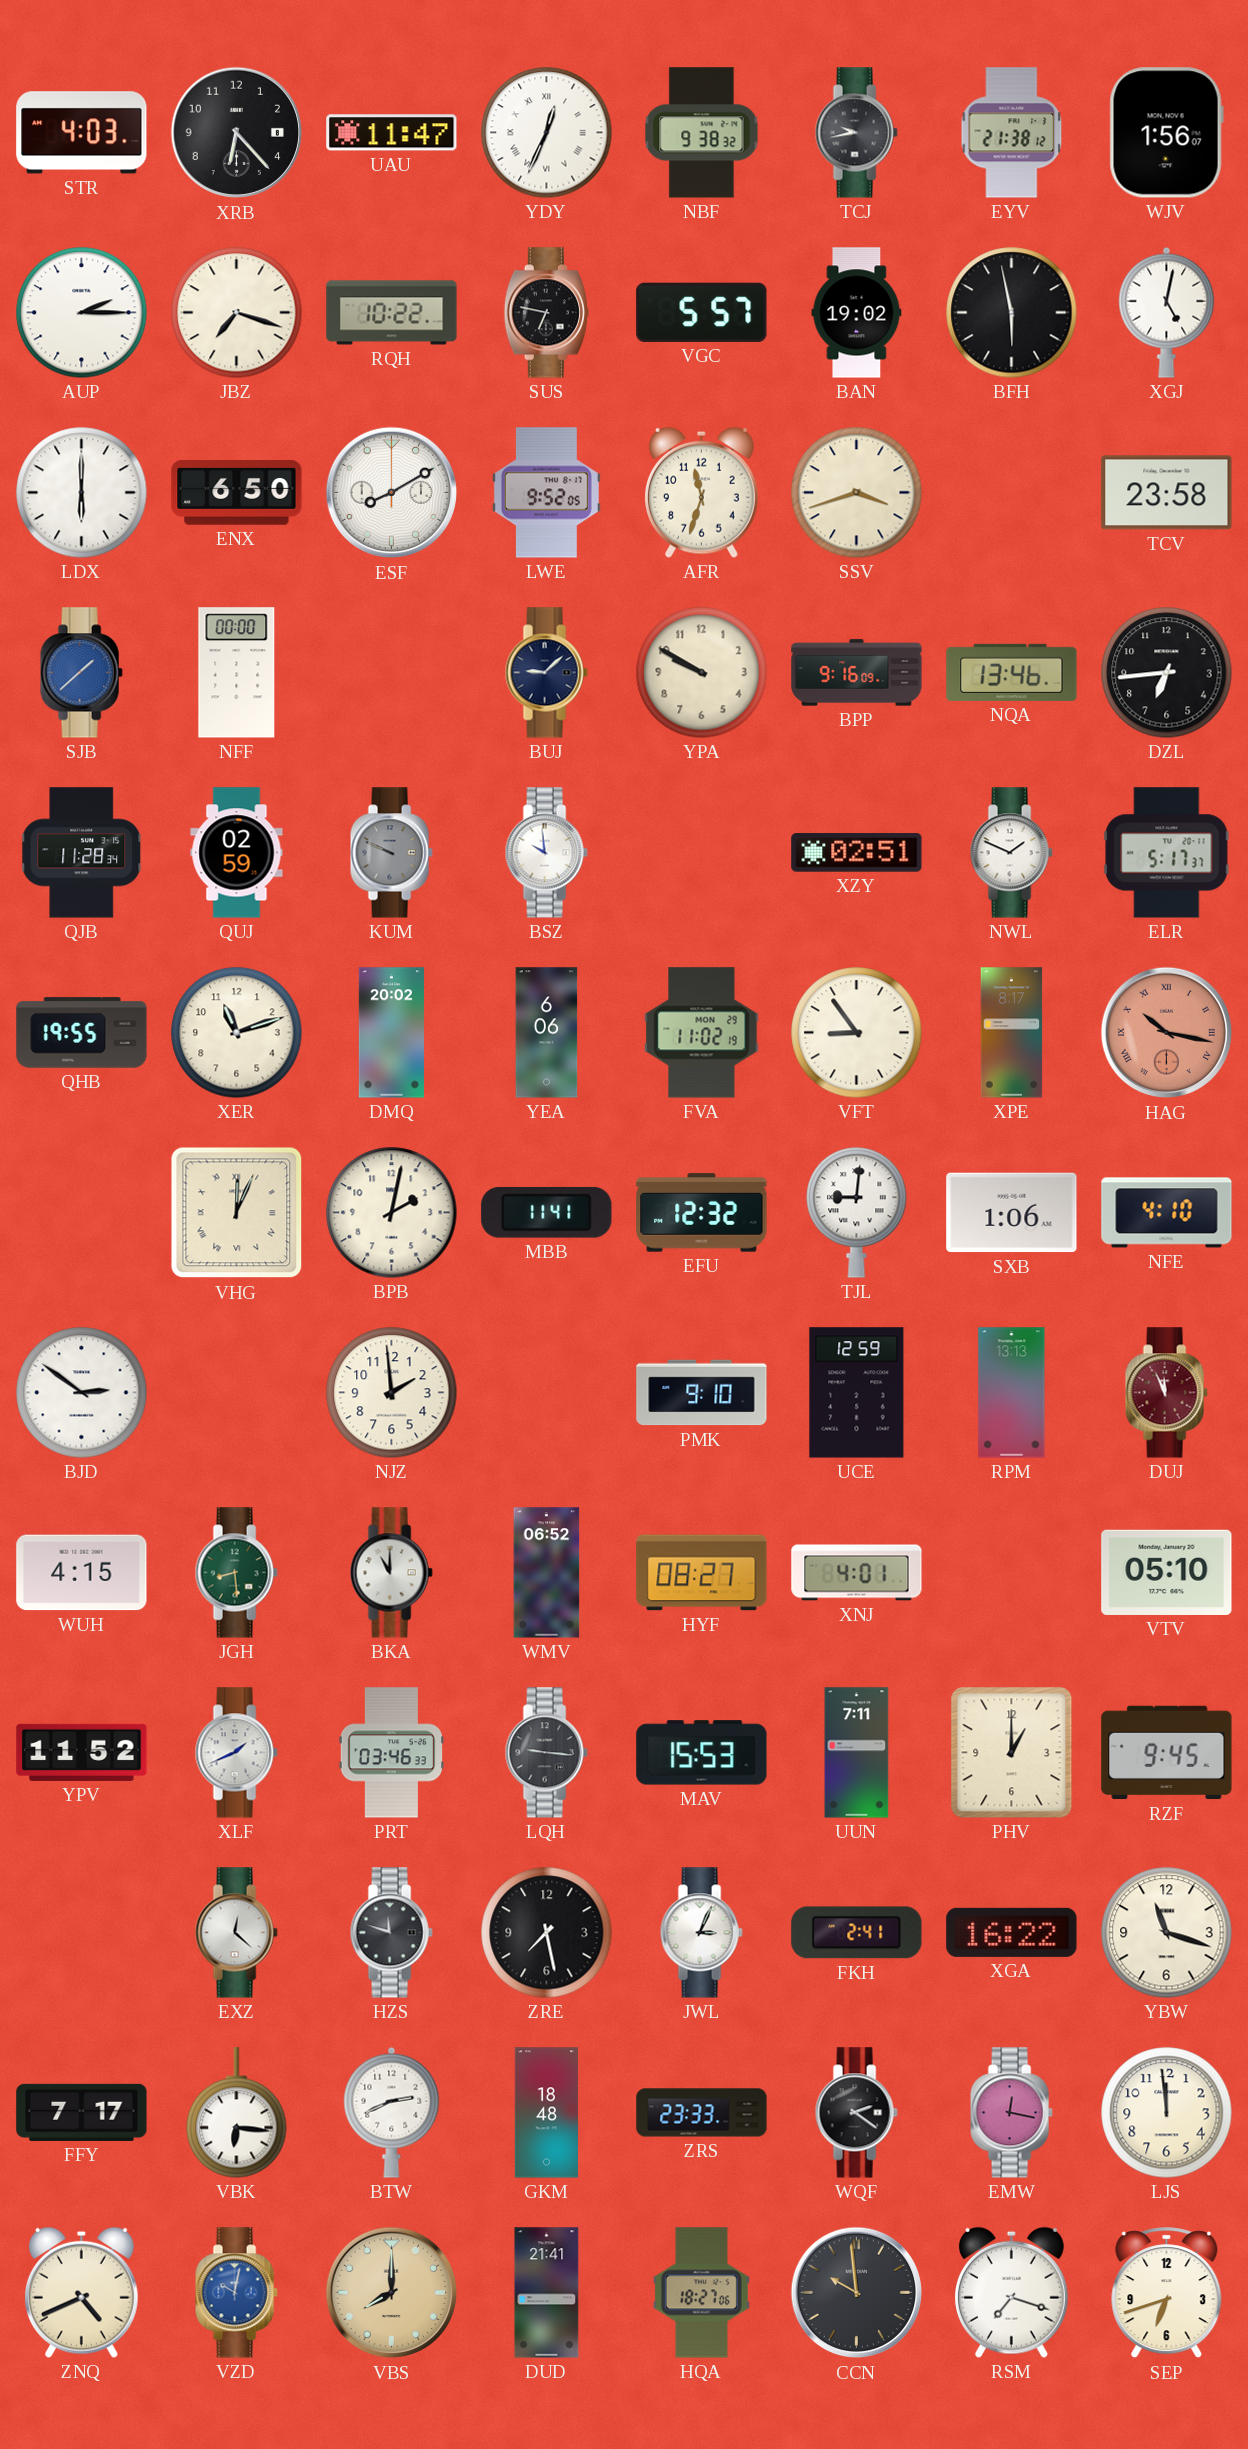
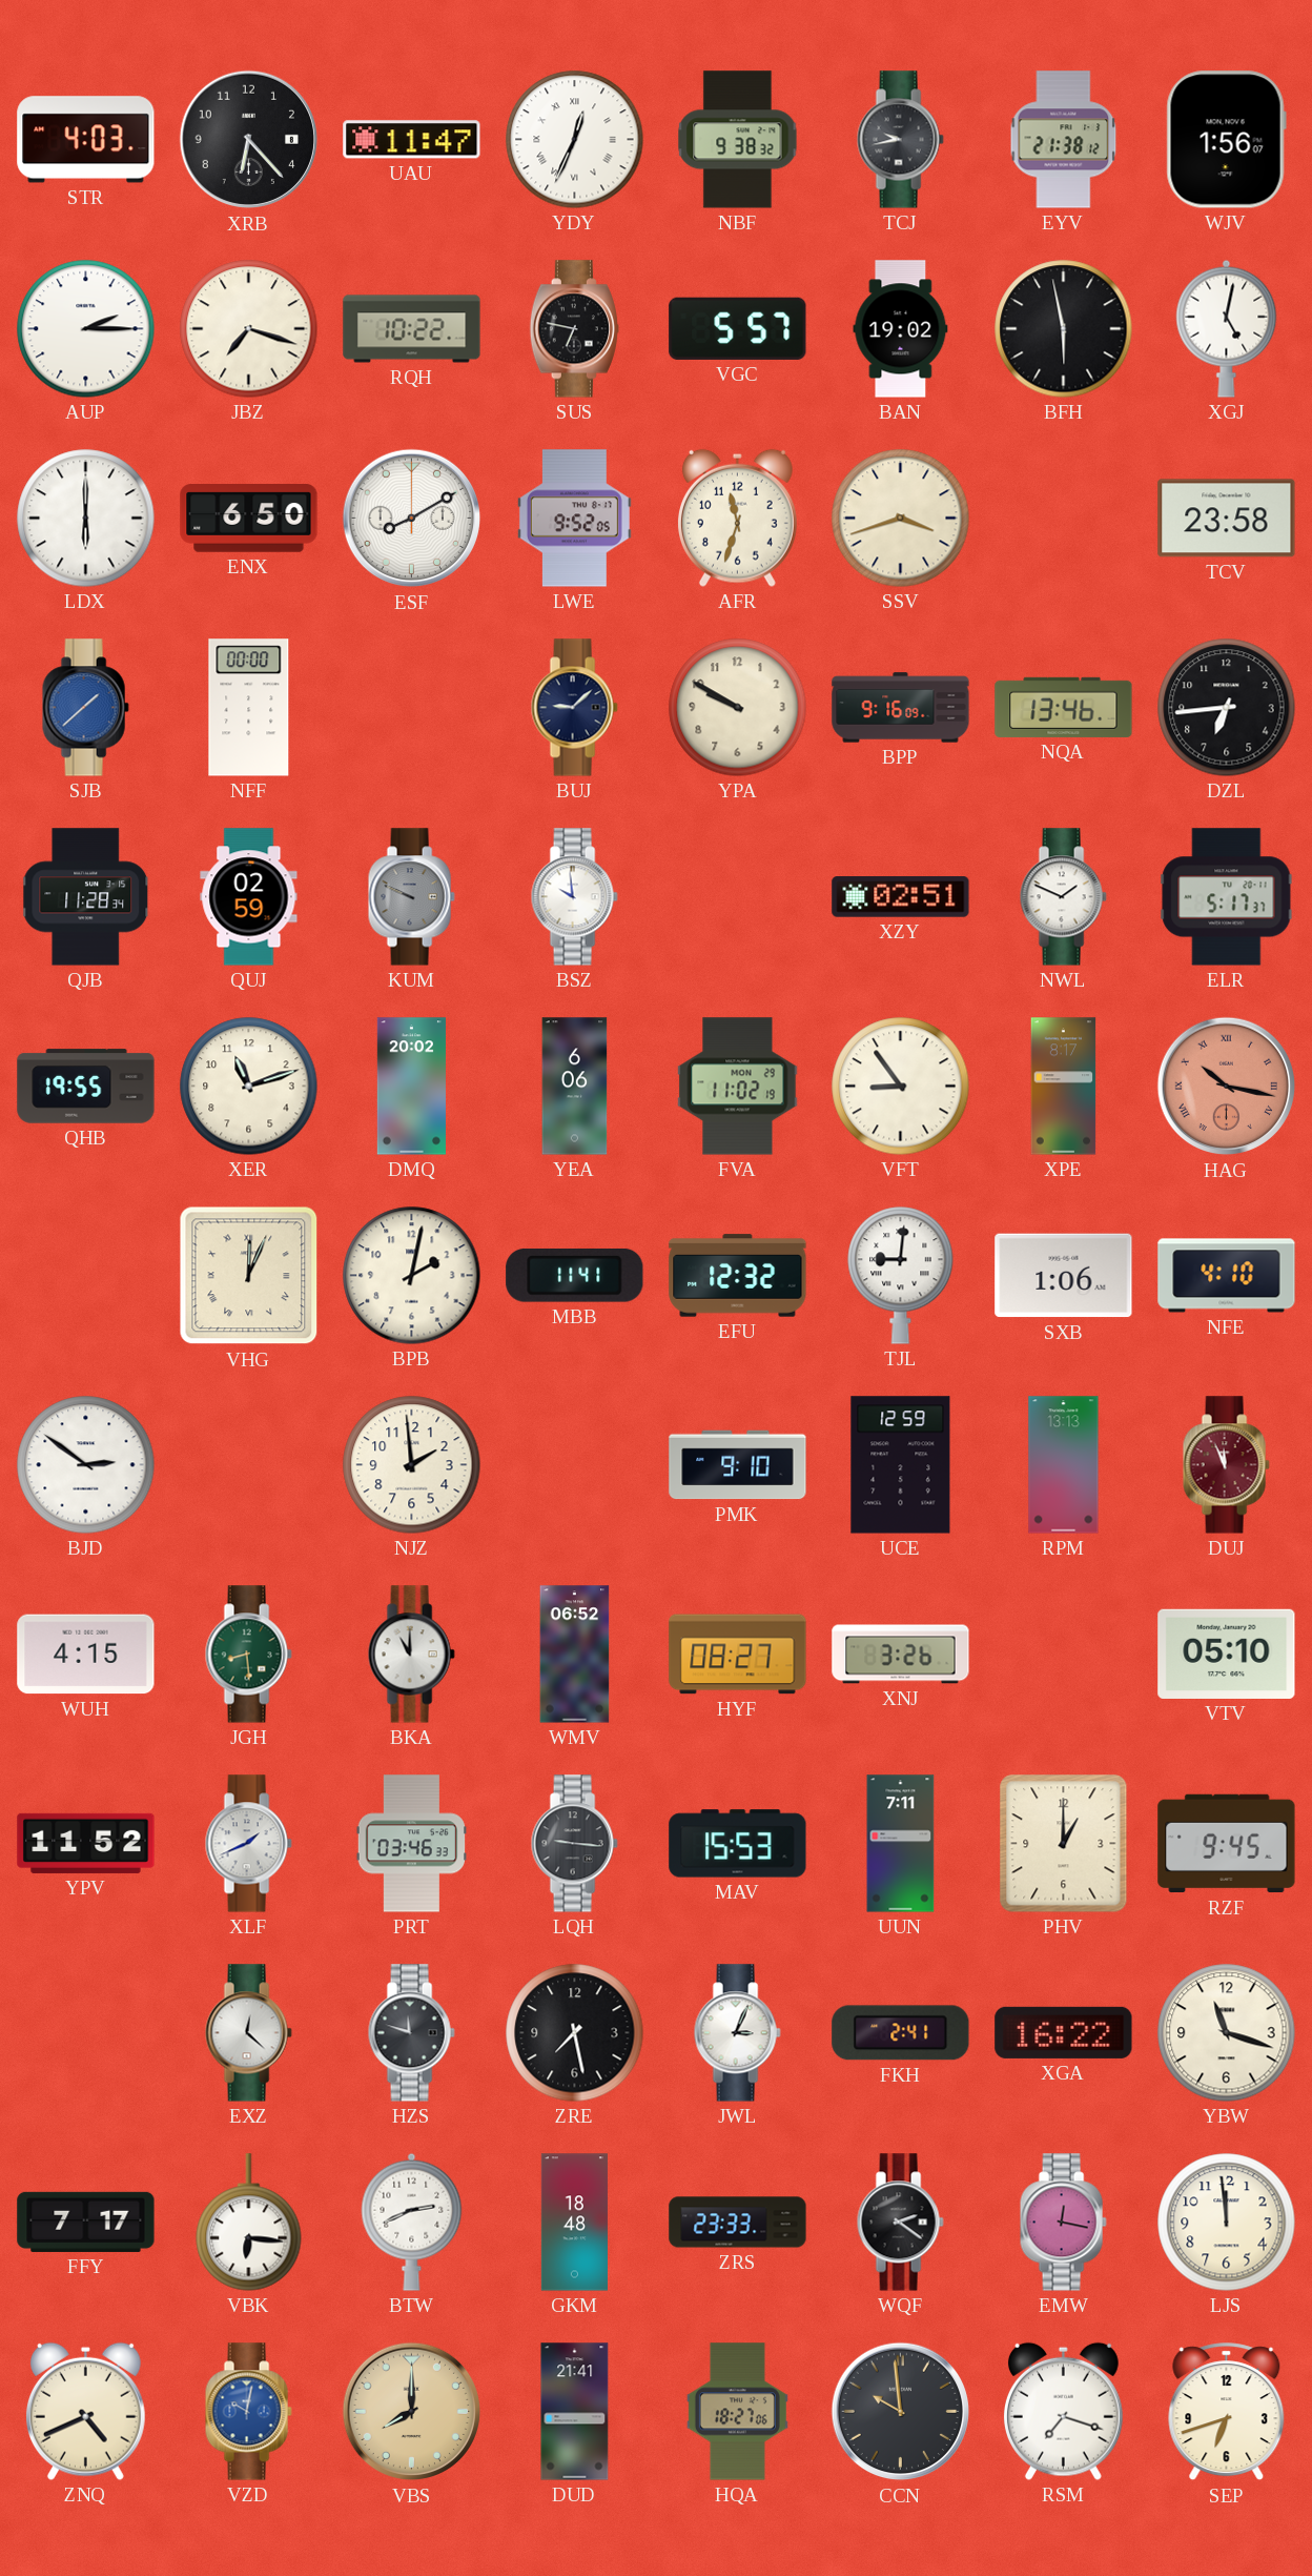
XNJ: 4:01 -> 3:26 (901, 1655)
